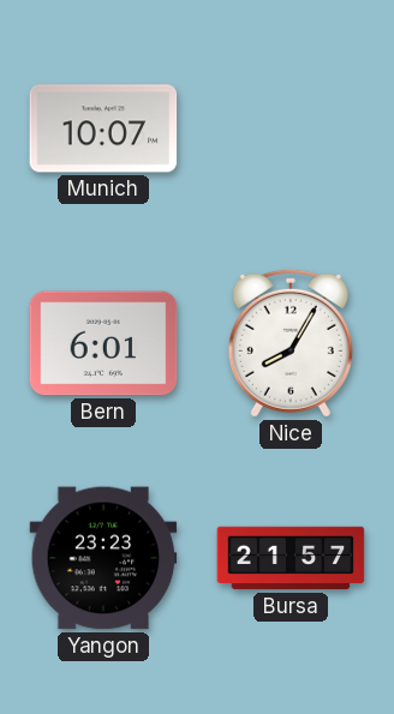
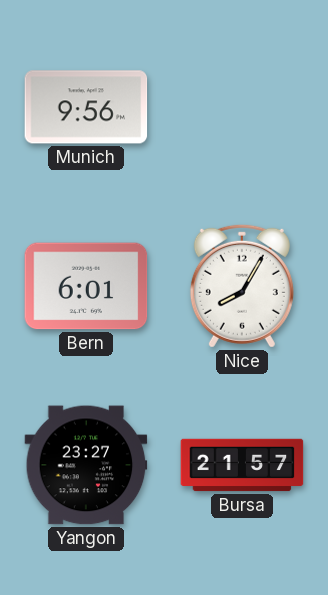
Munich: 10:07 -> 9:56 (86, 107)
Yangon: 23:23 -> 23:27 (86, 465)
